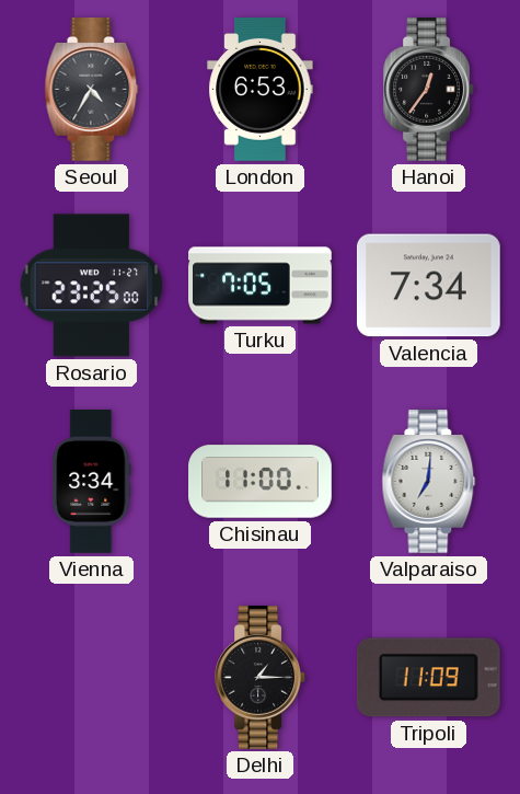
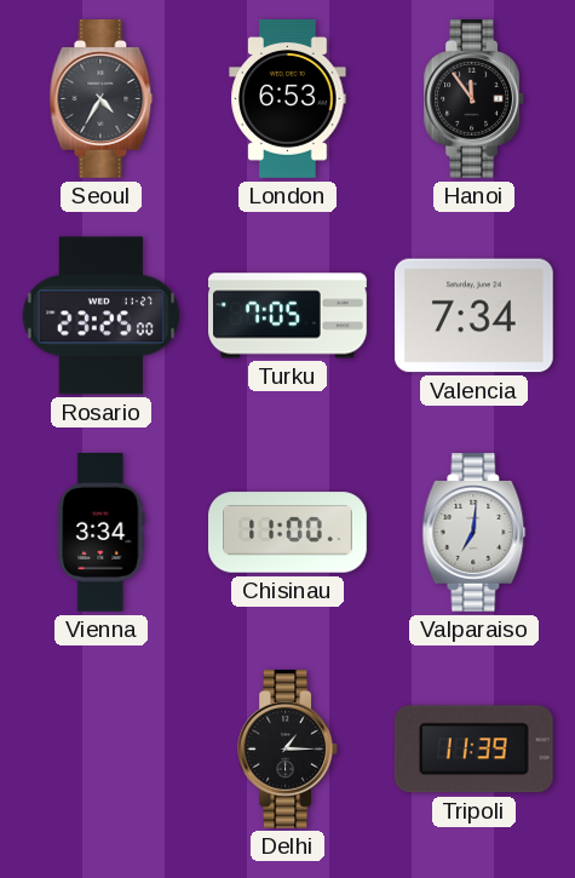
Hanoi: 12:36 -> 11:54 (473, 99)
Tripoli: 11:09 -> 11:39 (473, 750)
